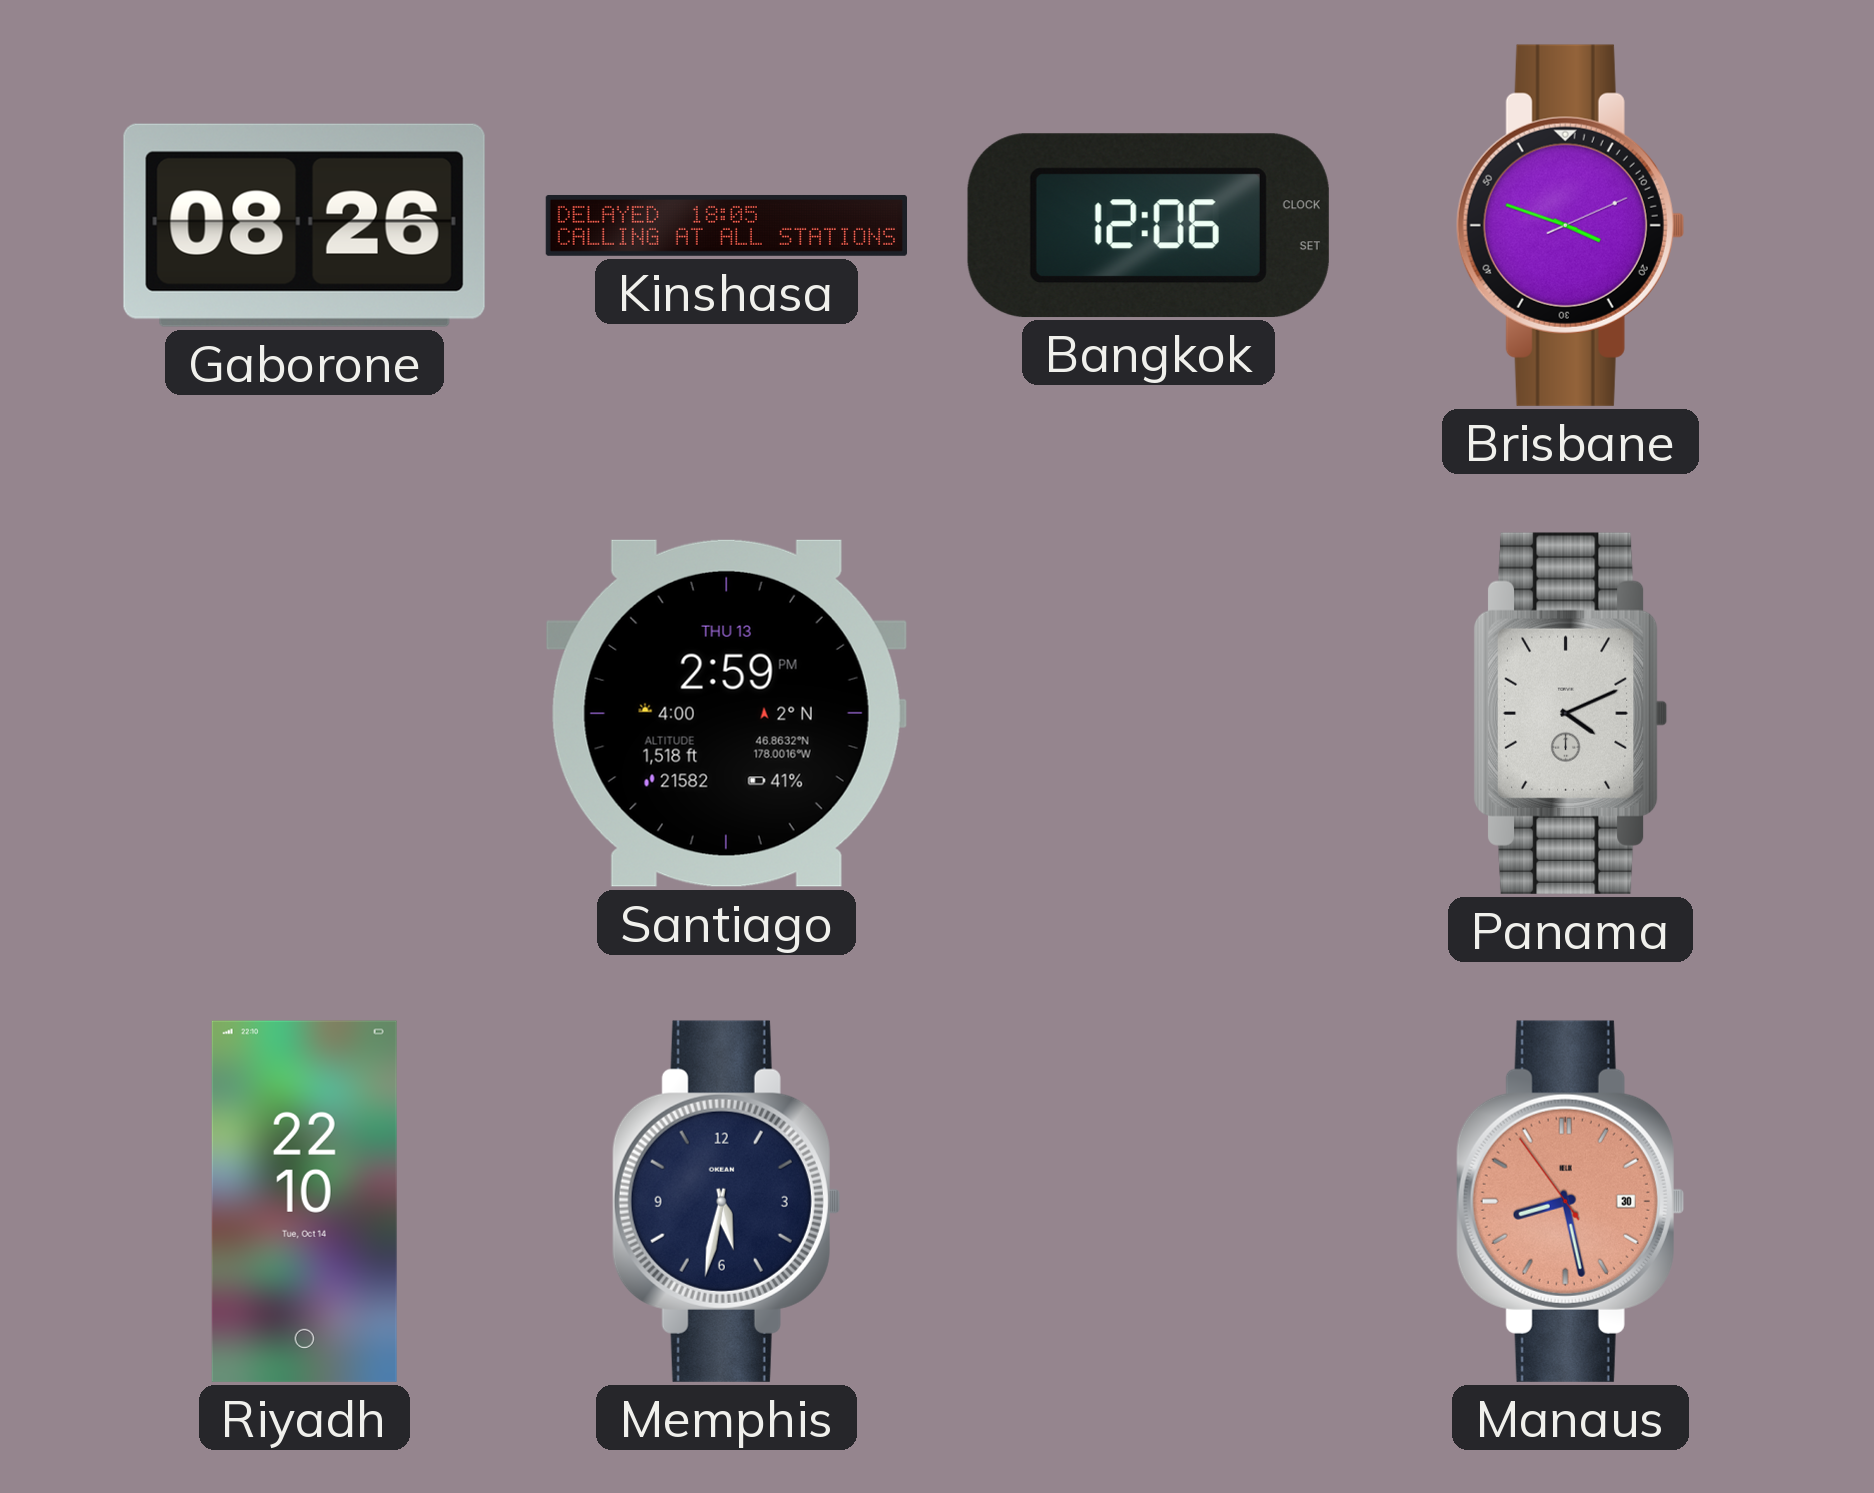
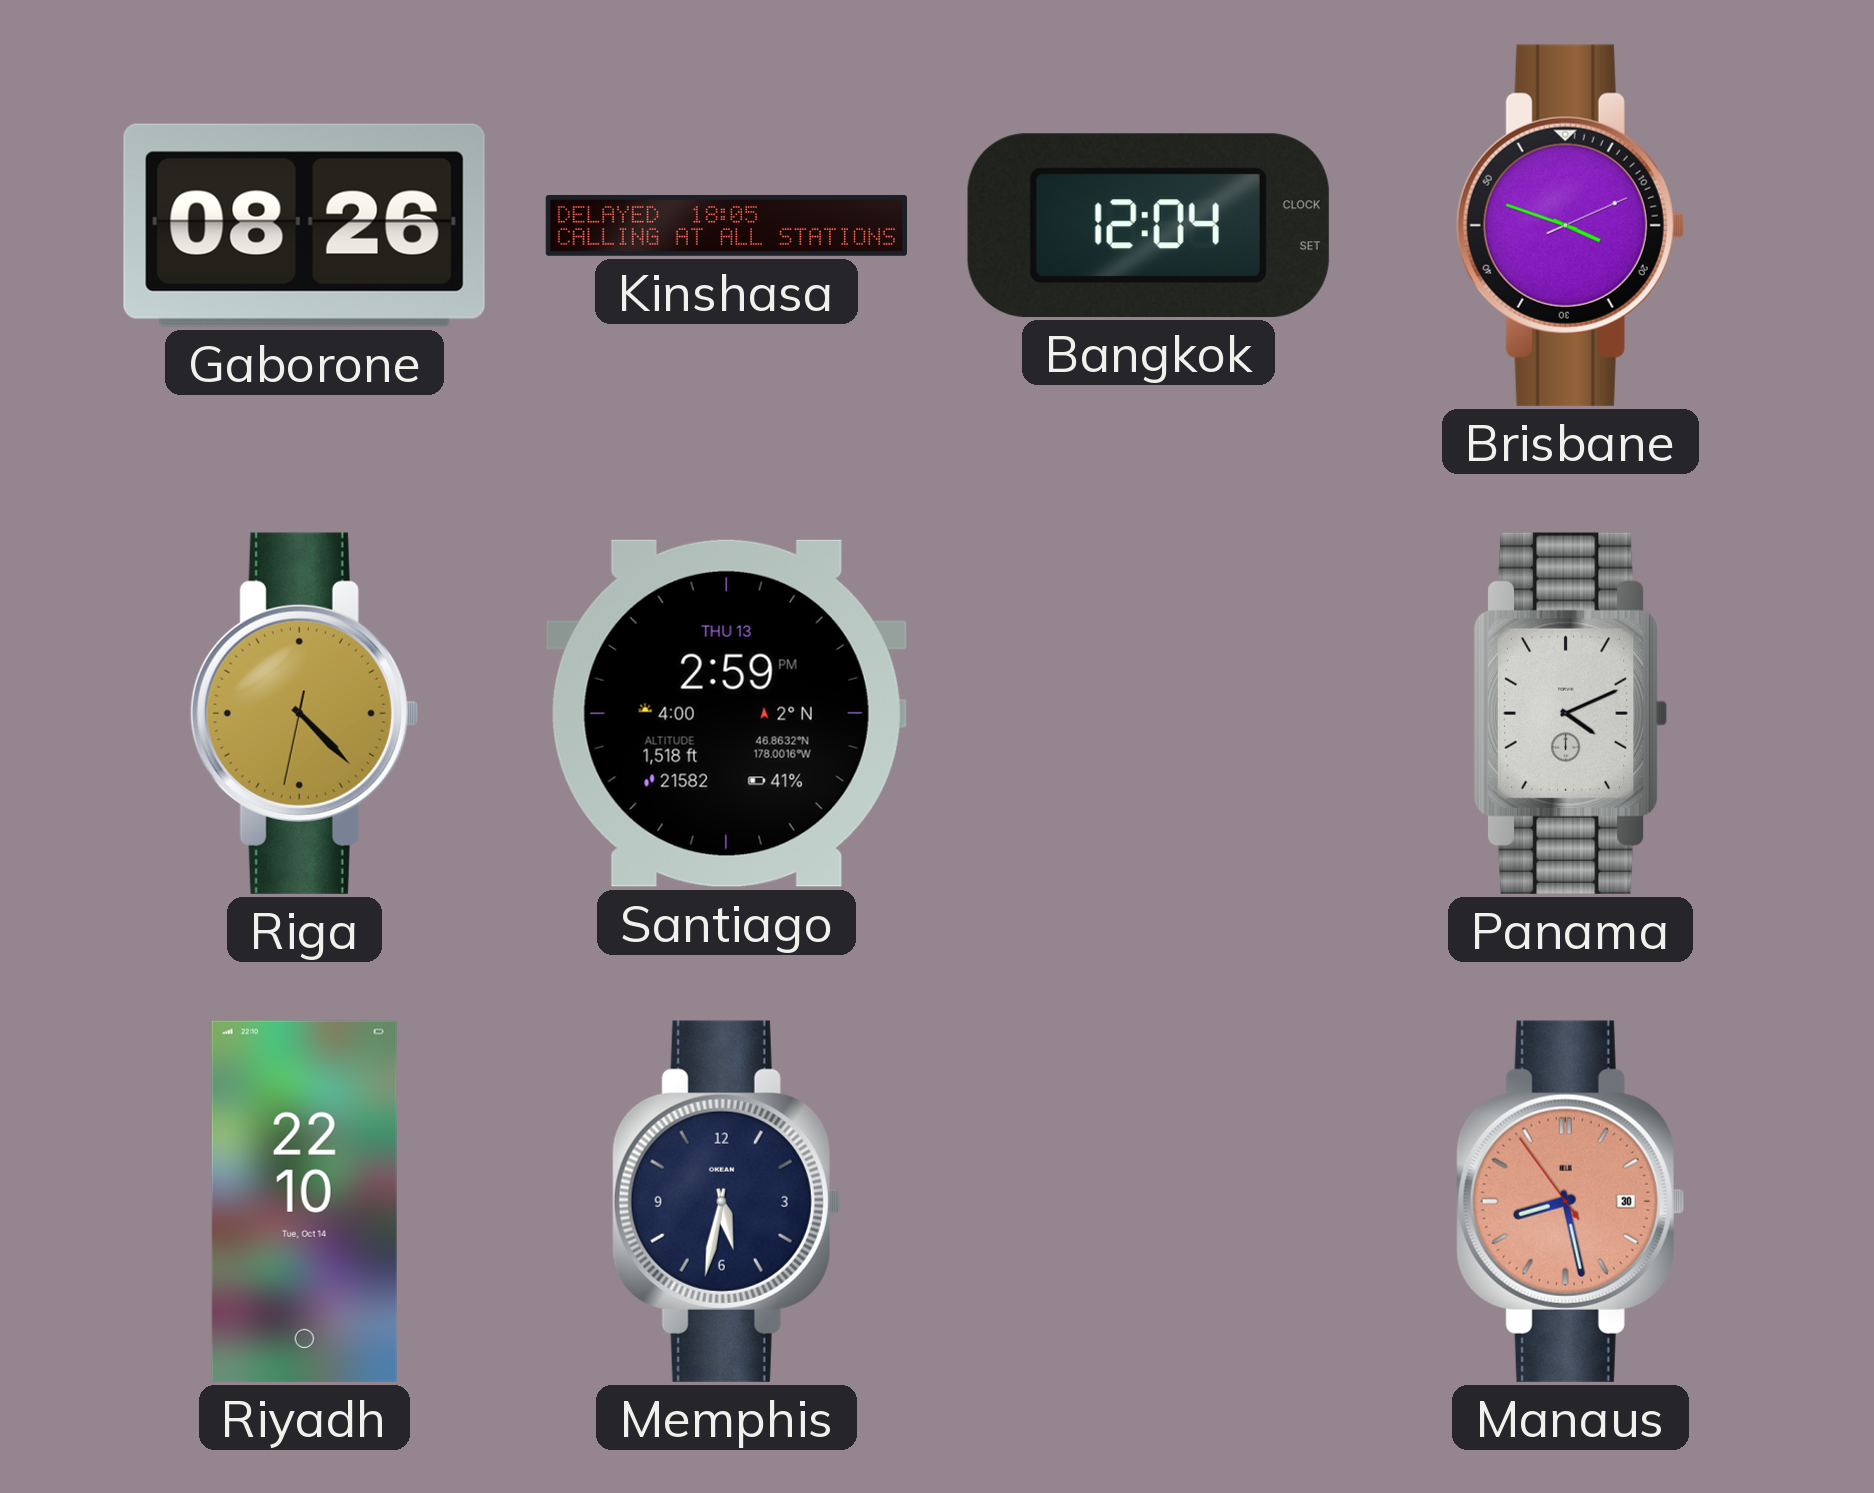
Bangkok: 12:06 -> 12:04 (1148, 225)
Riga: none -> 4:22 (304, 713)
